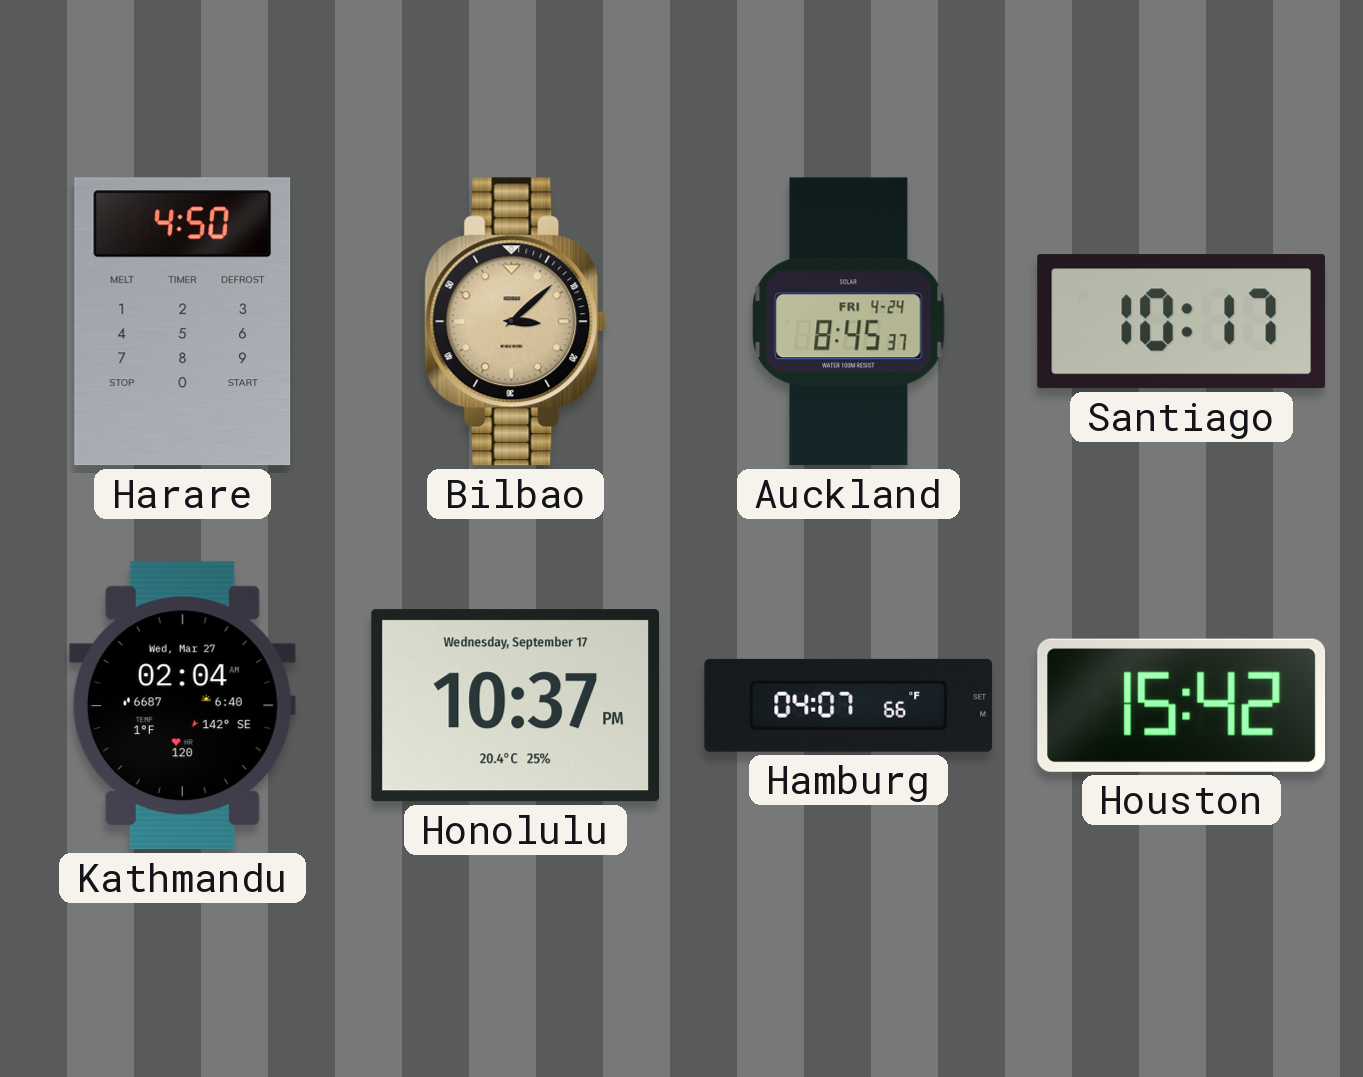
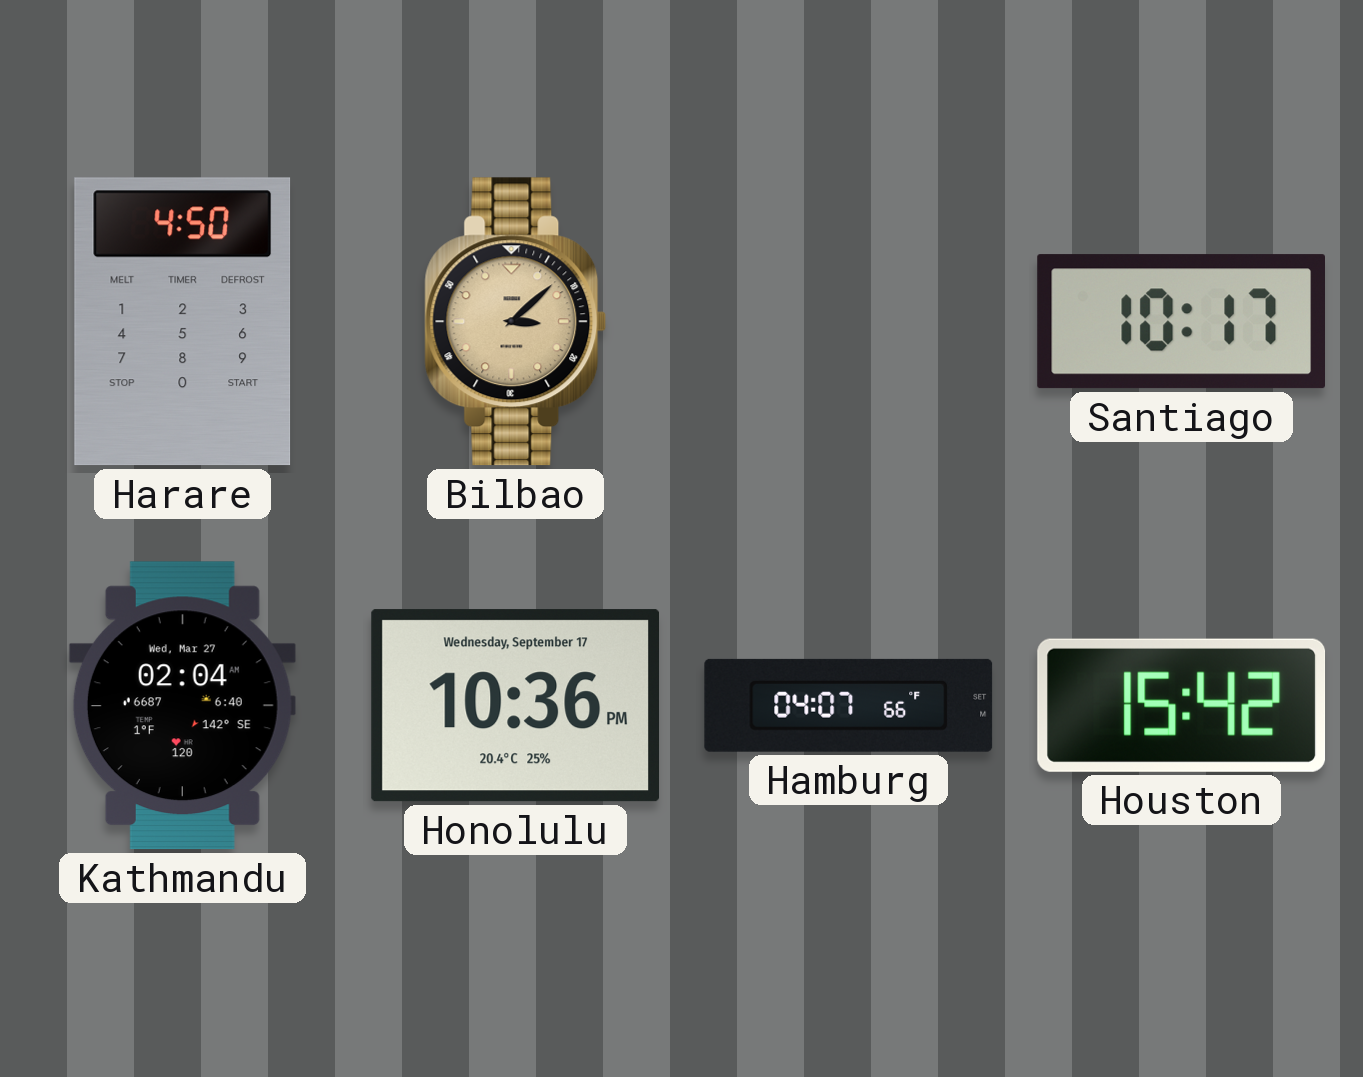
Auckland: 8:45 -> none (849, 322)
Honolulu: 10:37 -> 10:36 (515, 706)
